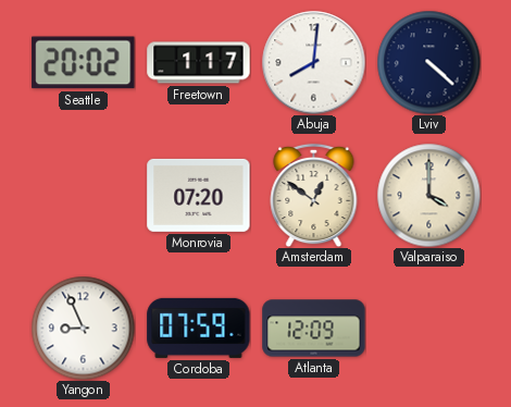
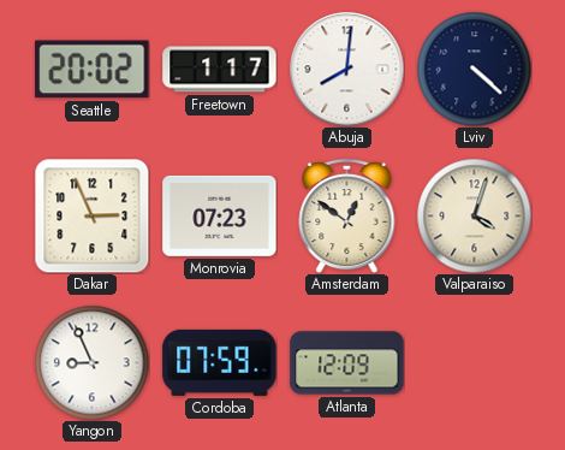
Dakar: none -> 2:56 (91, 215)
Monrovia: 07:20 -> 07:23 (220, 215)
Valparaiso: 4:00 -> 4:03 (474, 215)
